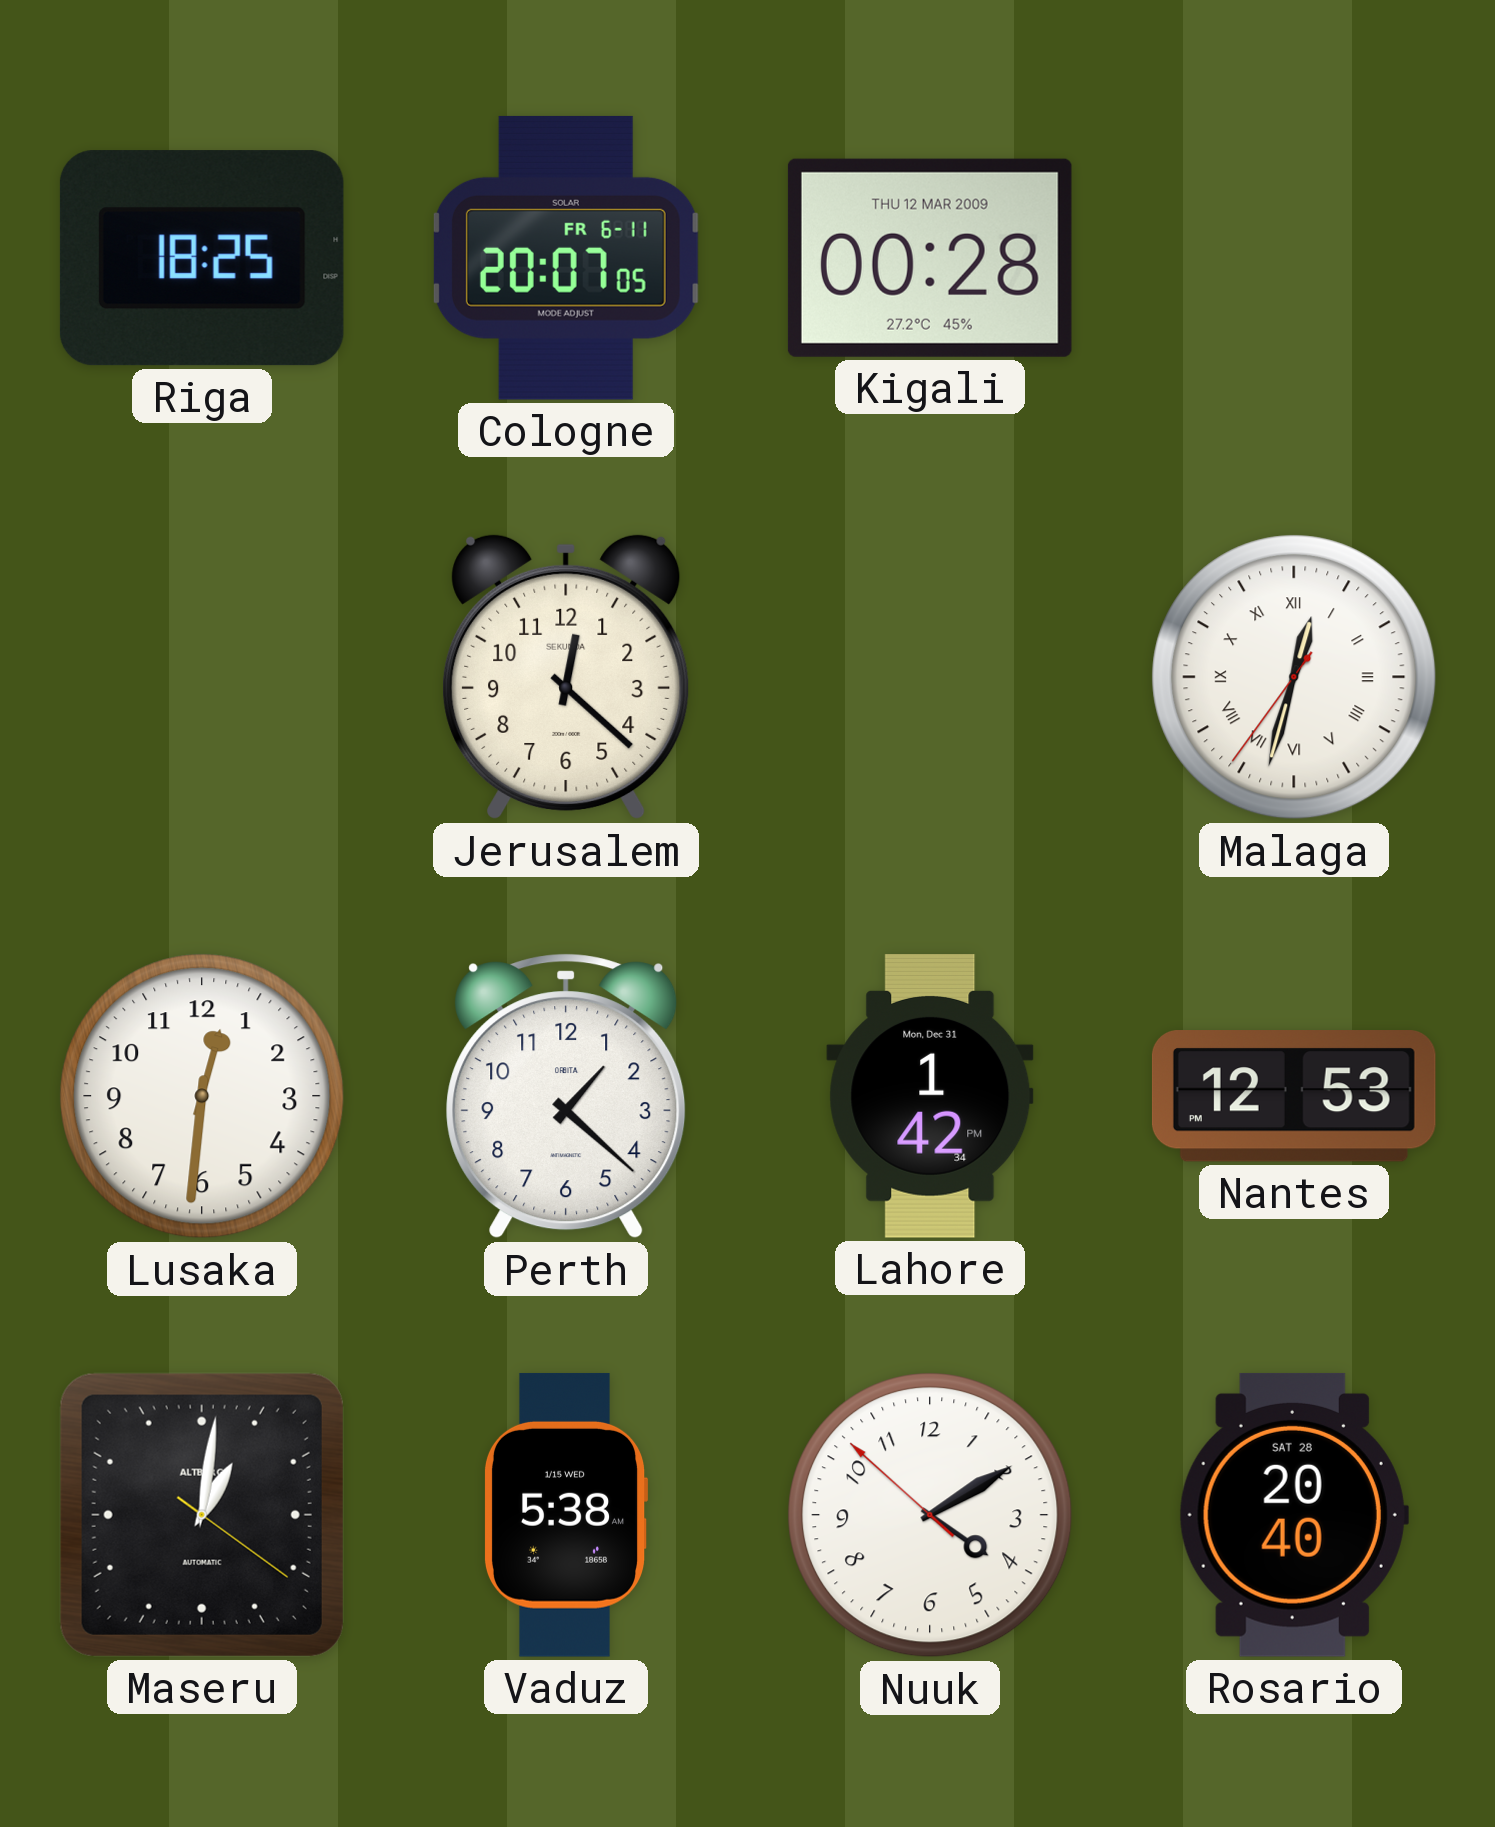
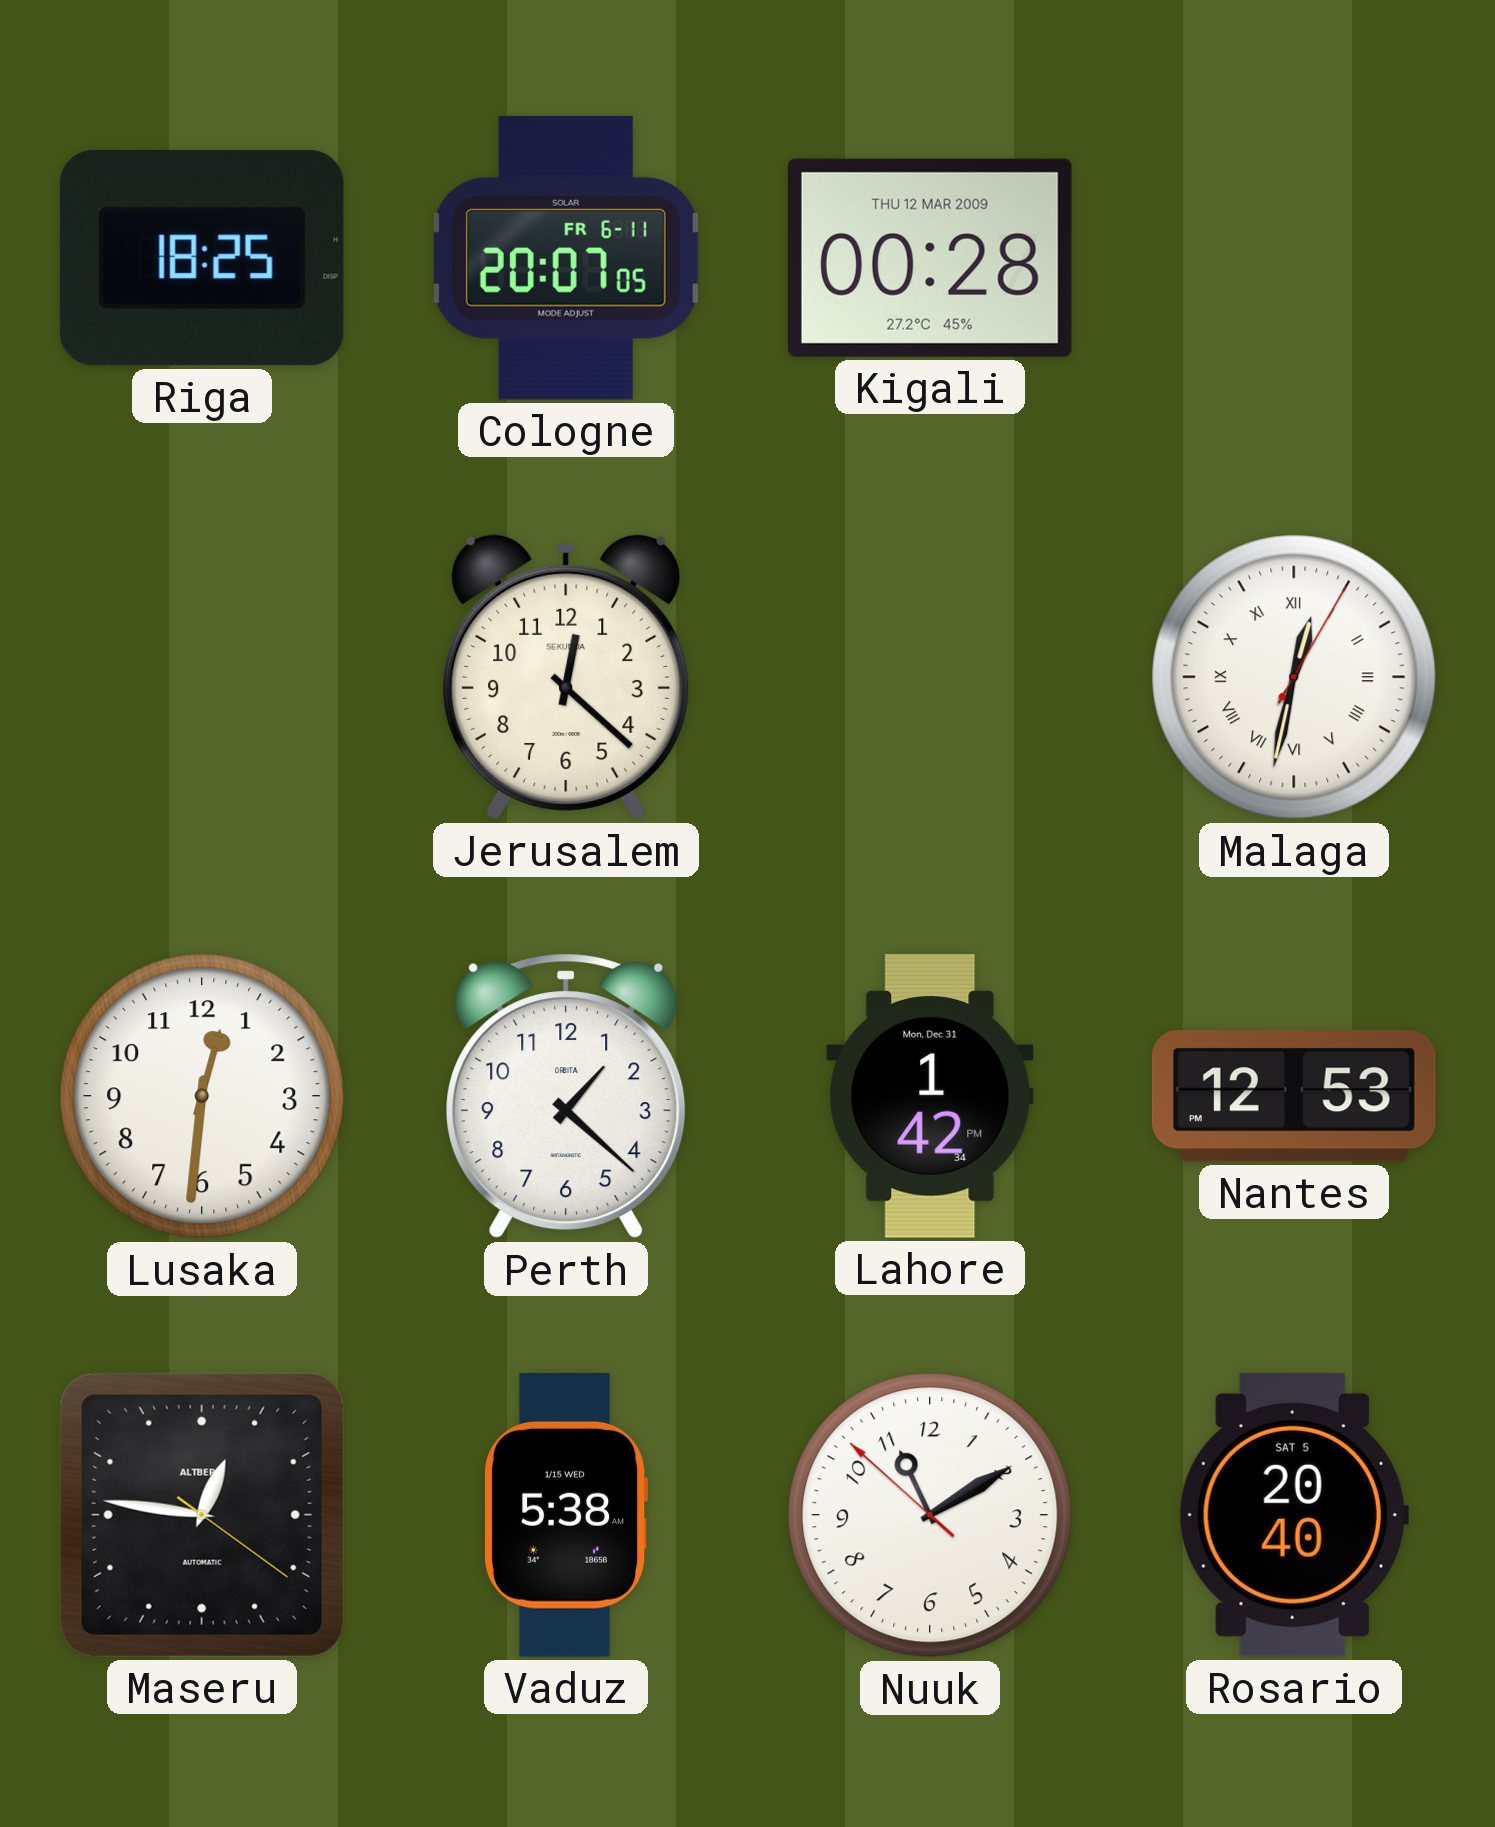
Malaga: 12:32:36 -> 12:32:05 (1294, 677)
Maseru: 1:01 -> 12:46 (202, 1515)
Nuuk: 4:09 -> 11:09 (930, 1515)
Rosario date: SAT 28 -> SAT 5 (1294, 1515)
